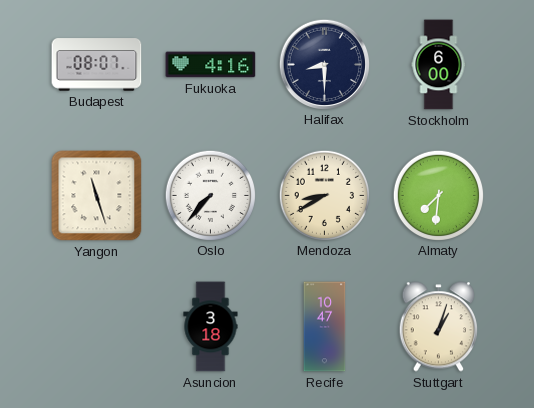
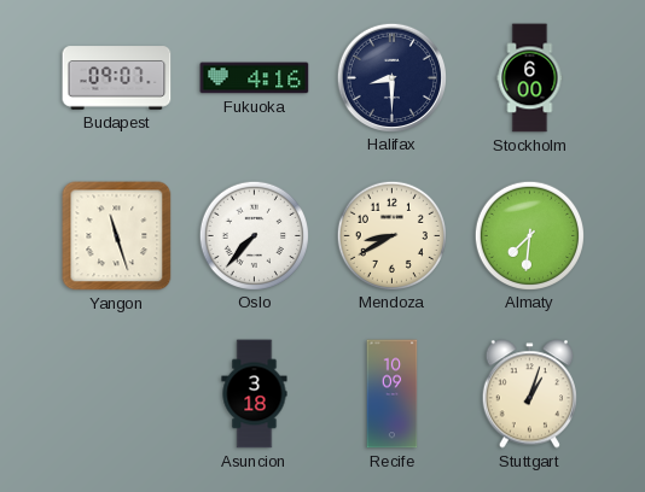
Budapest: 08:07 -> 09:07 (117, 78)
Recife: 10:47 -> 10:09 (393, 394)
